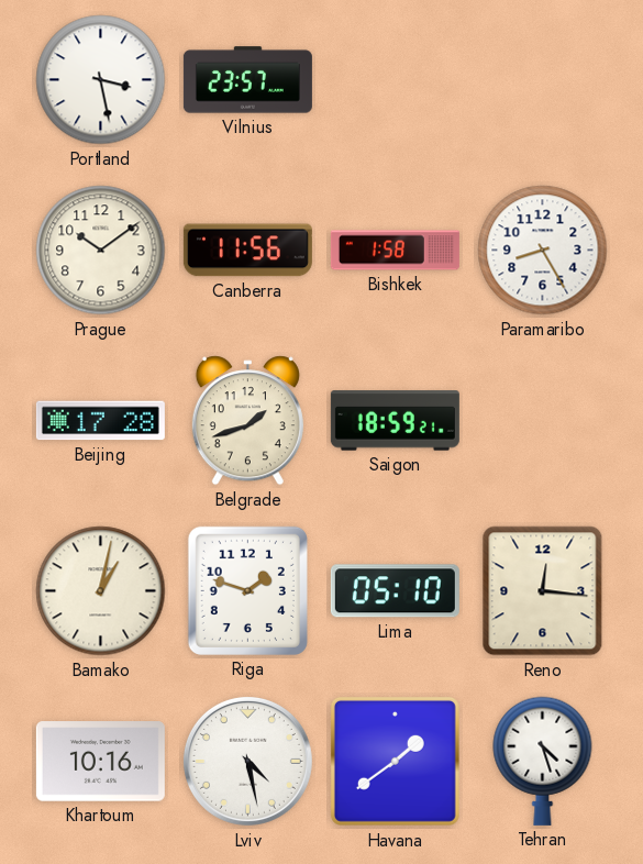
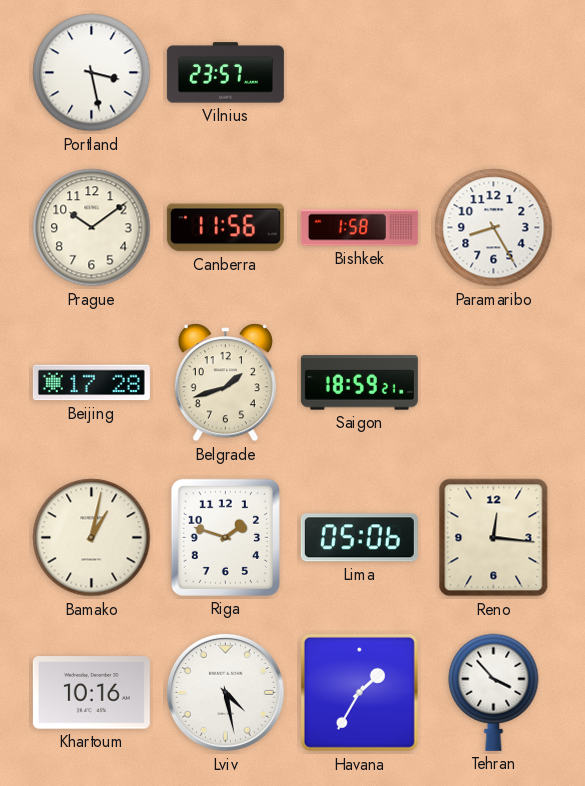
Lima: 05:10 -> 05:06 (359, 538)
Havana: 1:39 -> 1:35 (359, 692)
Tehran: 4:27 -> 3:53 (494, 692)
